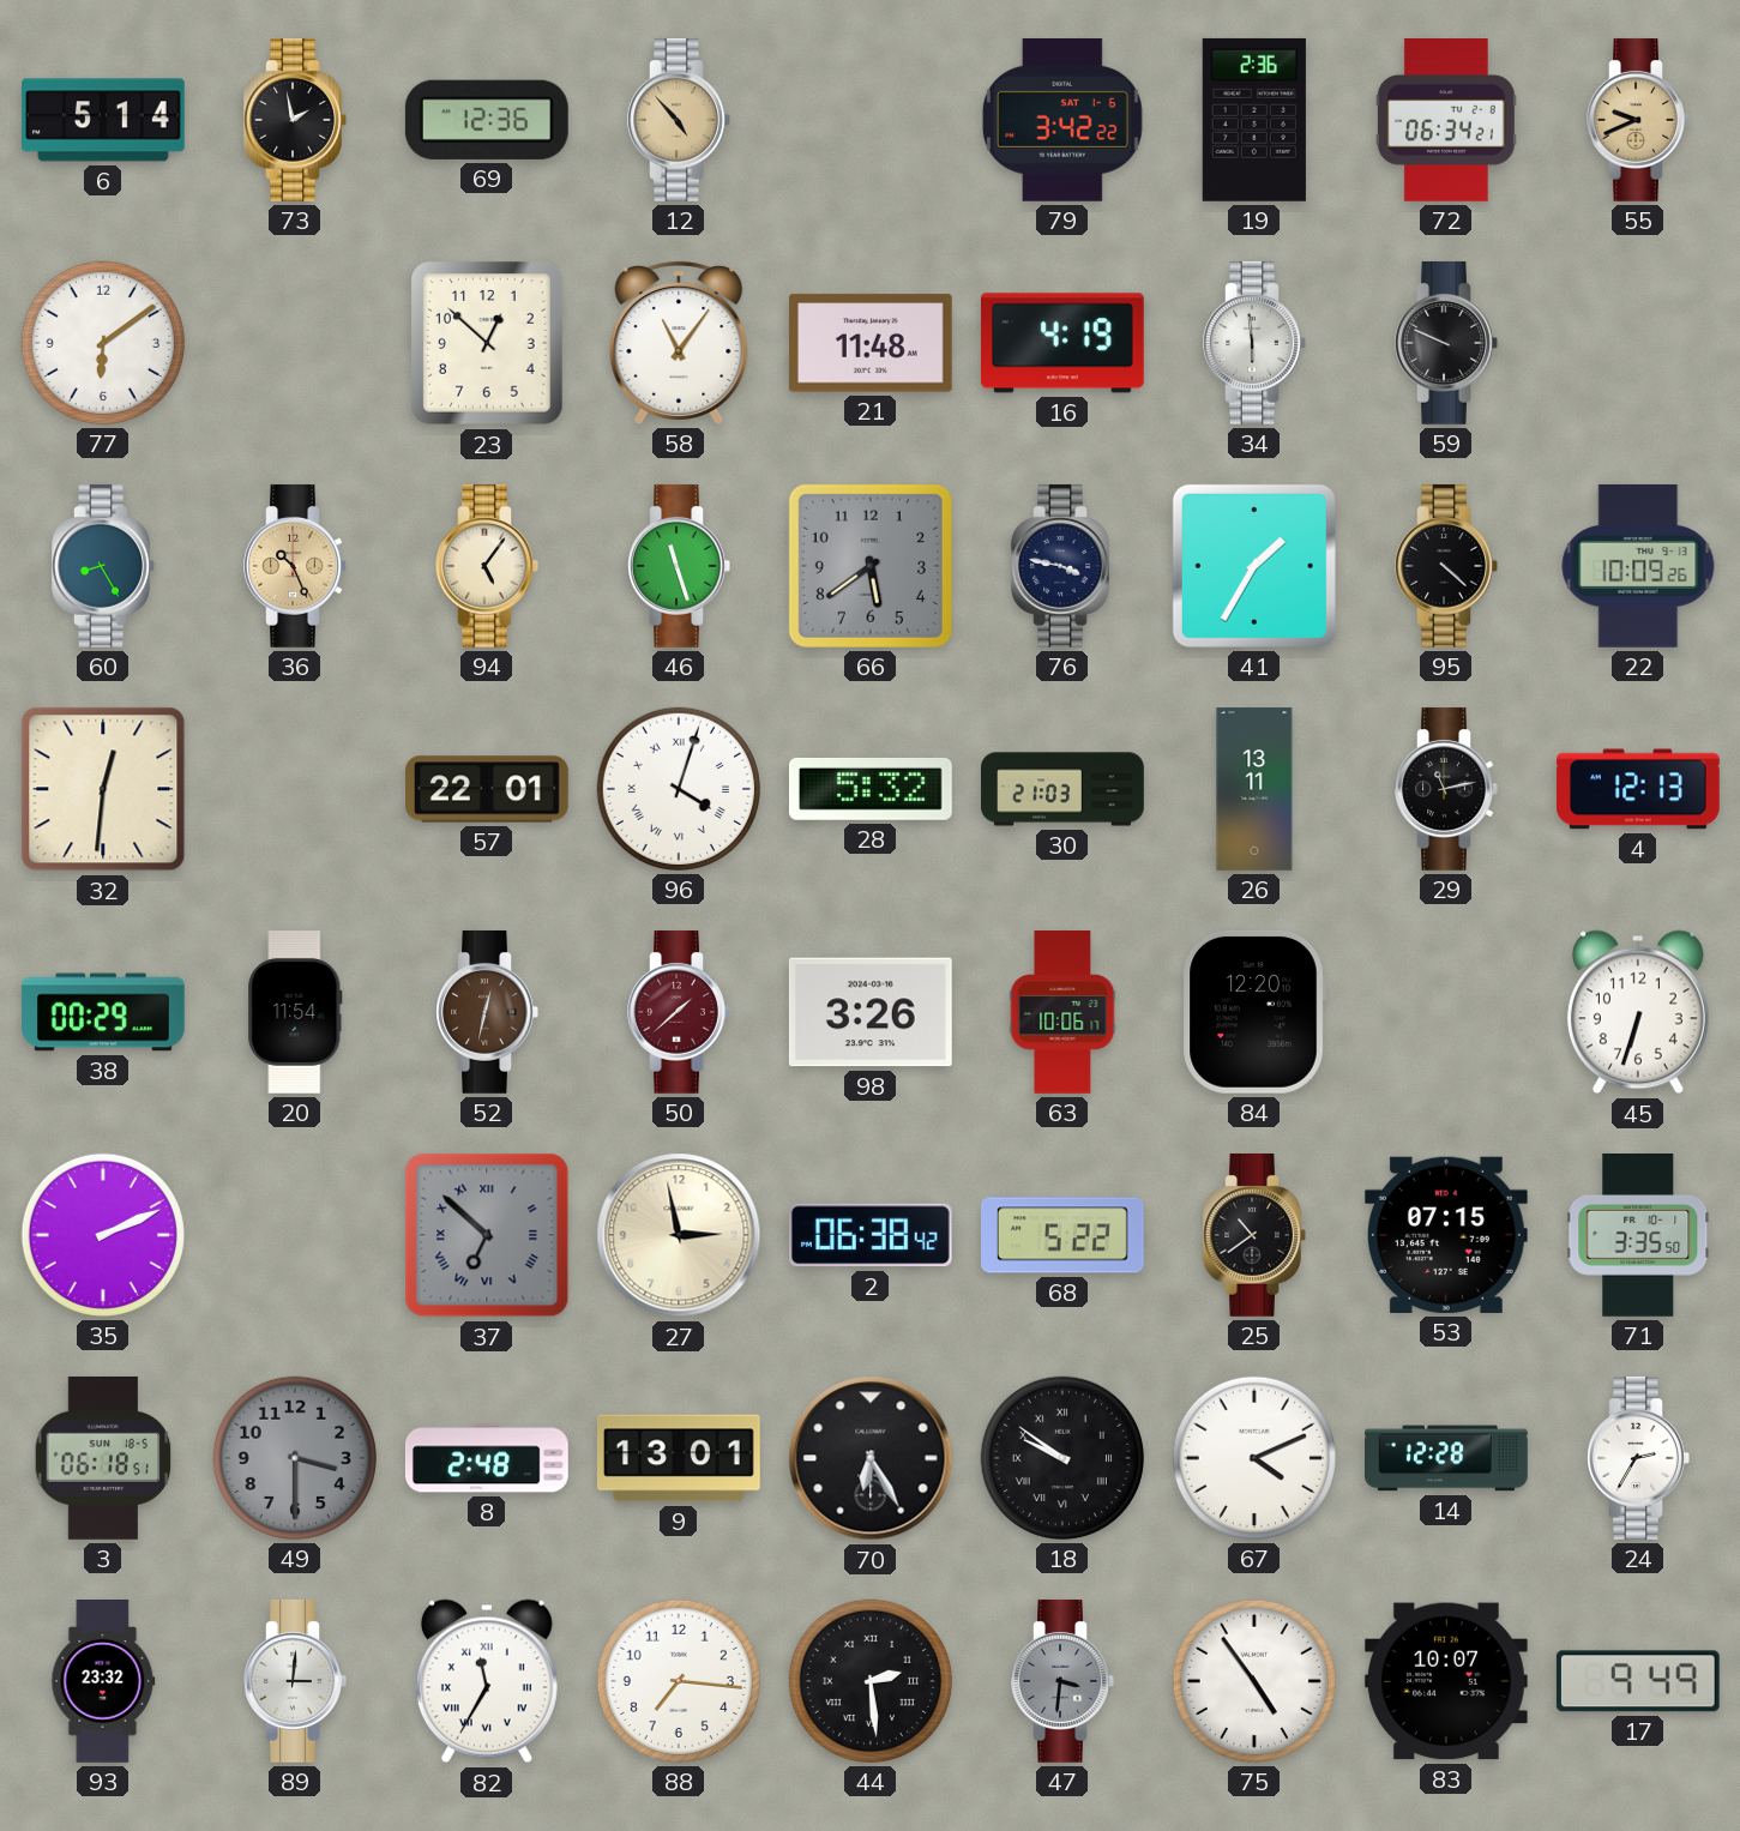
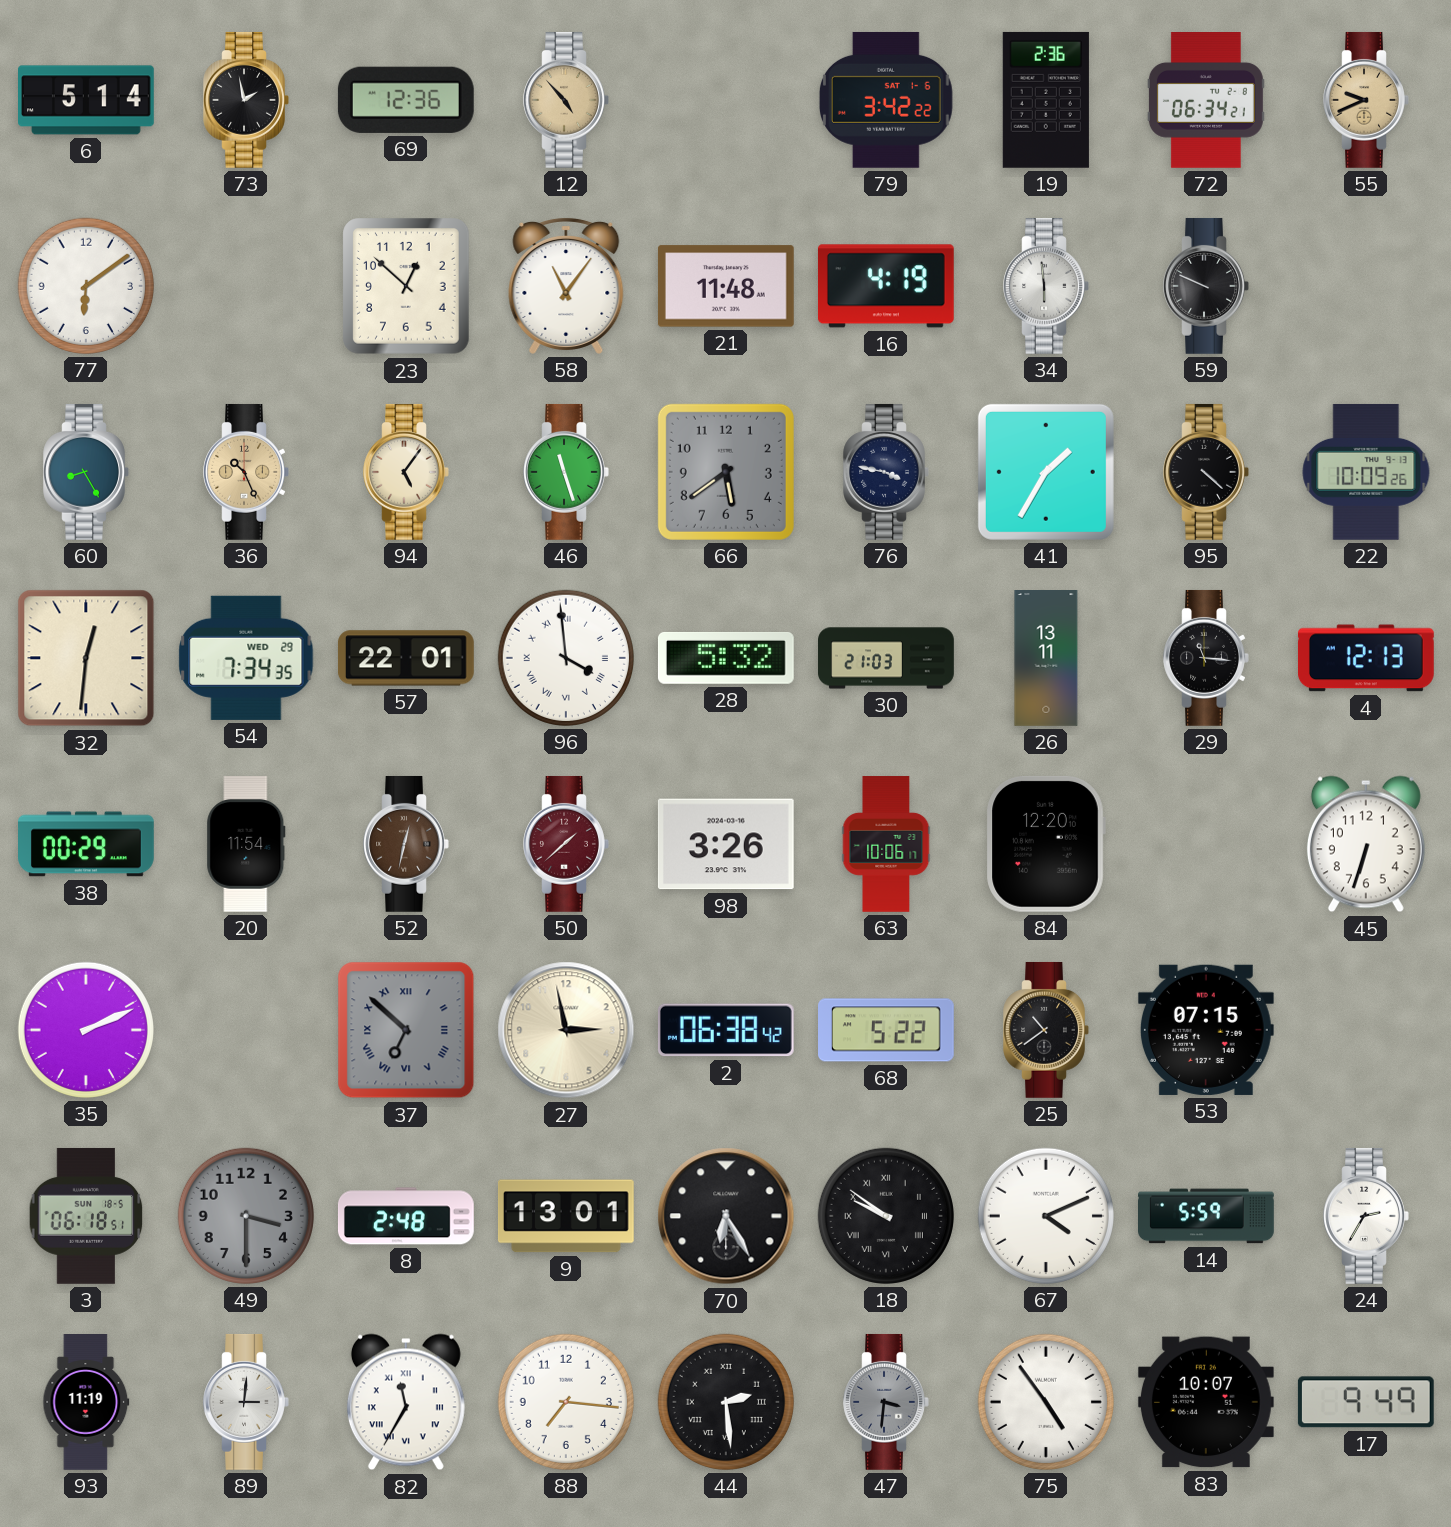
54: none -> 7:34 (246, 658)
96: 4:03 -> 3:59 (566, 658)
29: 11:13 -> 11:16 (1206, 658)
71: 3:35 -> none (1638, 1236)
14: 12:28 -> 5:59 (1207, 1216)
93: 23:32 -> 11:19 (86, 1403)
